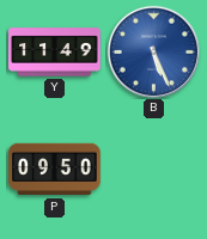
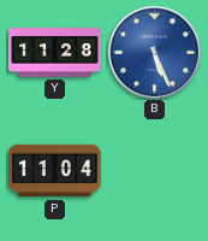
Y: 11:49 -> 11:28 (55, 53)
P: 09:50 -> 11:04 (55, 171)
